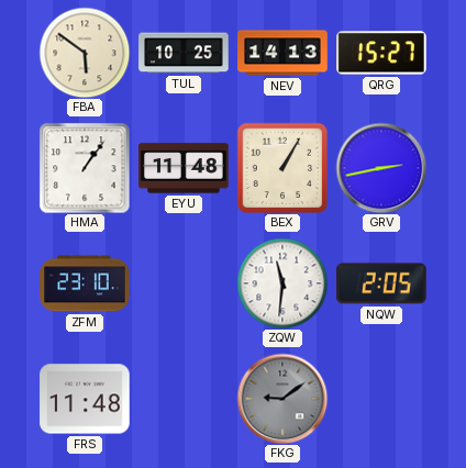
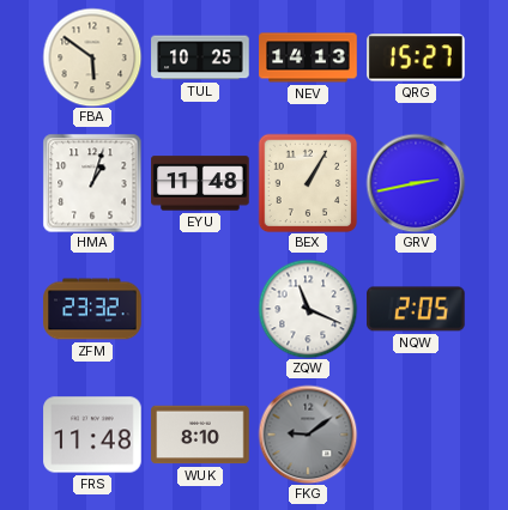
HMA: 1:06 -> 1:03 (92, 183)
ZFM: 23:10 -> 23:32 (92, 309)
ZQW: 11:31 -> 11:19 (308, 309)
WUK: none -> 8:10 (200, 435)
